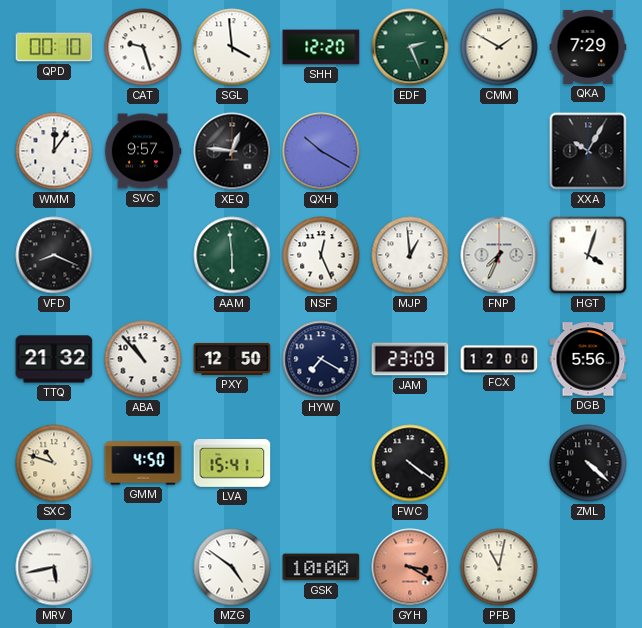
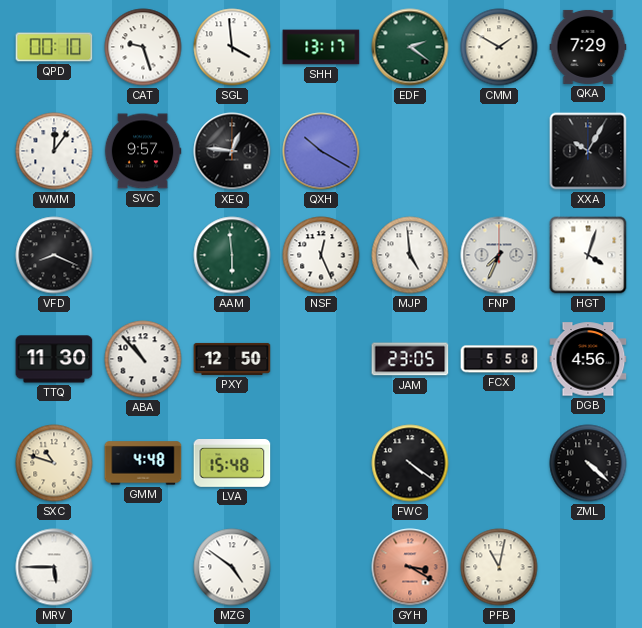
SHH: 12:20 -> 13:17 (321, 47)
EDF: 2:26 -> 2:21 (410, 47)
MJP: 12:59 -> 4:59 (410, 255)
TTQ: 21:32 -> 11:30 (54, 359)
HYW: 7:20 -> none (321, 359)
JAM: 23:09 -> 23:05 (410, 359)
FCX: 12:00 -> 5:58 (499, 359)
DGB: 5:56 -> 4:56 (588, 359)
GMM: 4:50 -> 4:48 (143, 463)
LVA: 15:41 -> 15:48 (232, 464)
MRV: 5:43 -> 5:45 (54, 567)
GSK: 10:00 -> none (321, 567)
